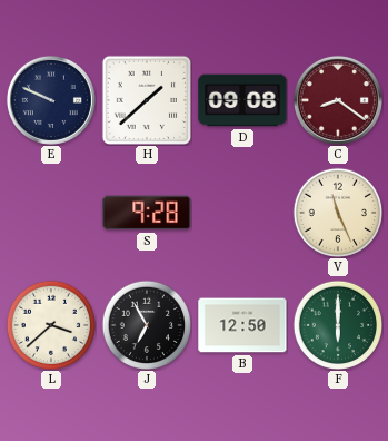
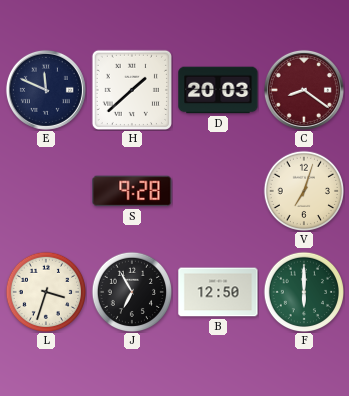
E: 9:49 -> 11:49 (46, 90)
D: 09:08 -> 20:03 (218, 90)
V: 11:26 -> 7:03 (303, 190)
L: 3:38 -> 3:33 (45, 291)
